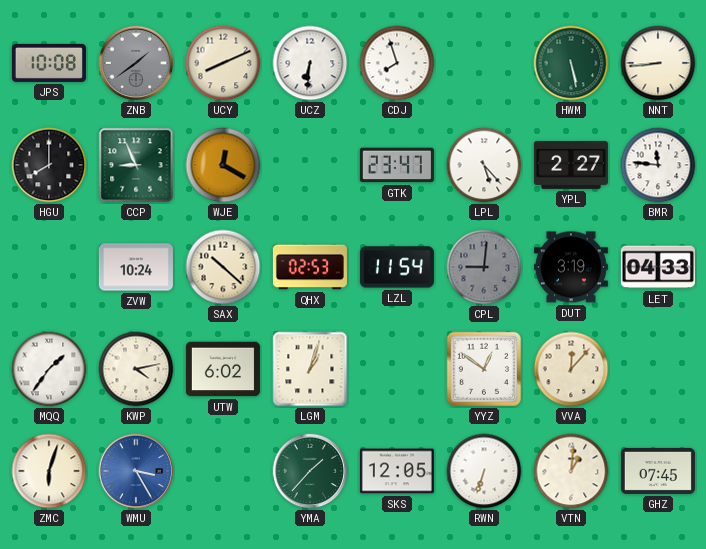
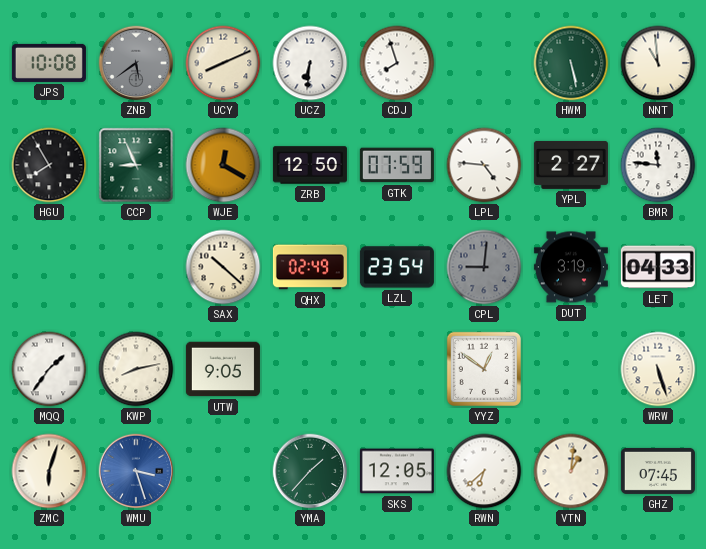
ZNB: 1:39 -> 5:39 (136, 63)
NNT: 8:44 -> 10:59 (658, 63)
HGU: 8:00 -> 7:55 (49, 165)
ZRB: none -> 12:50 (310, 165)
GTK: 23:47 -> 07:59 (397, 165)
LPL: 5:23 -> 4:46 (484, 165)
ZVW: 10:24 -> none (136, 267)
QHX: 02:53 -> 02:49 (310, 267)
LZL: 11:54 -> 23:54 (397, 267)
KWP: 4:13 -> 8:13 (136, 369)
UTW: 6:02 -> 9:05 (223, 369)
LGM: 1:03 -> none (310, 369)
VVA: 12:07 -> none (571, 369)
WRW: none -> 5:27 (658, 369)
WMU: 3:25 -> 3:27 (136, 471)
RWN: 6:33 -> 6:38 (484, 471)
